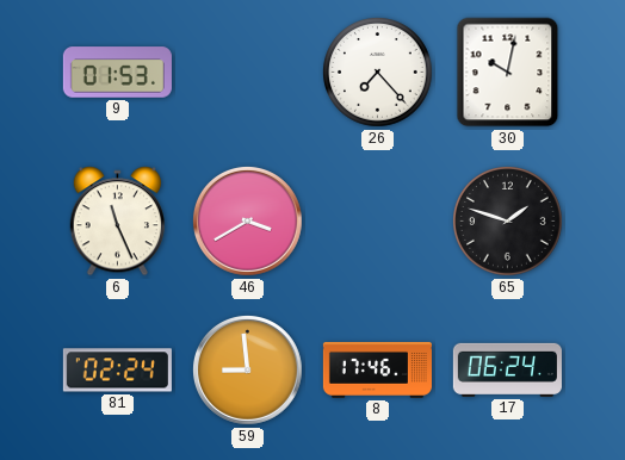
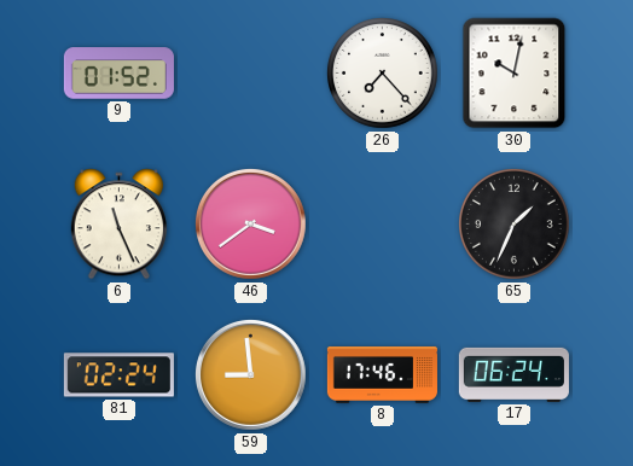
9: 01:53 -> 01:52 (118, 74)
46: 3:40 -> 3:39 (251, 225)
65: 1:48 -> 1:34 (515, 225)
